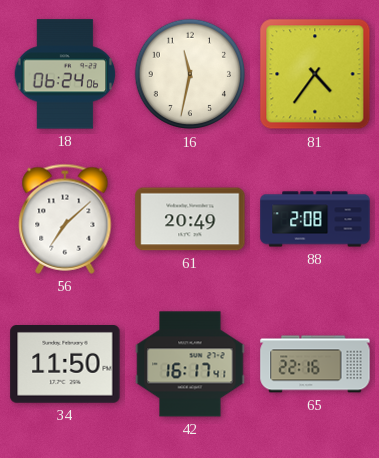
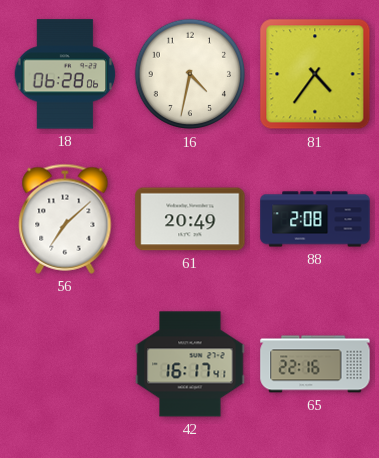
18: 06:24 -> 06:28 (65, 74)
16: 11:32 -> 4:32 (190, 74)
34: 11:50 -> none (65, 365)
